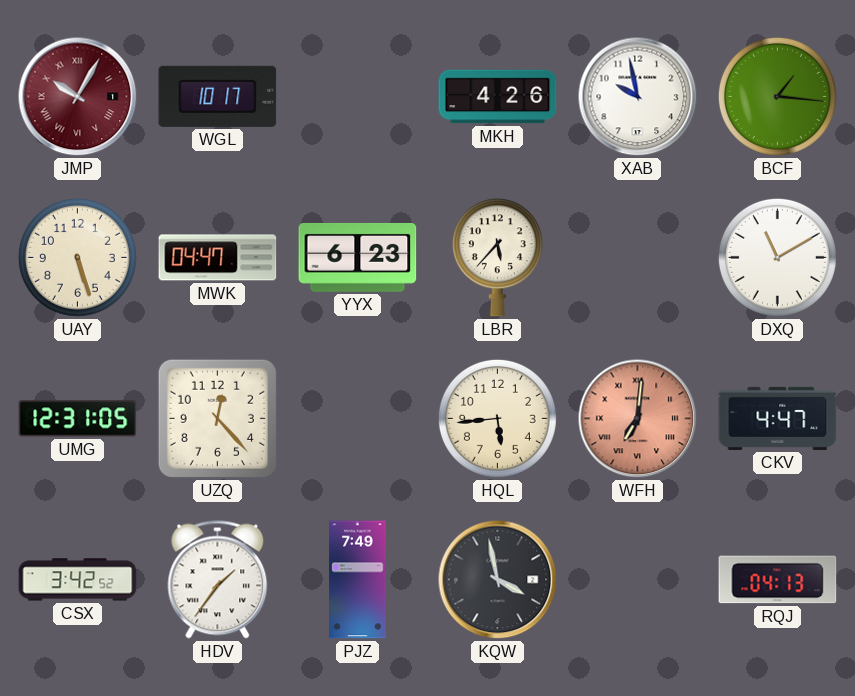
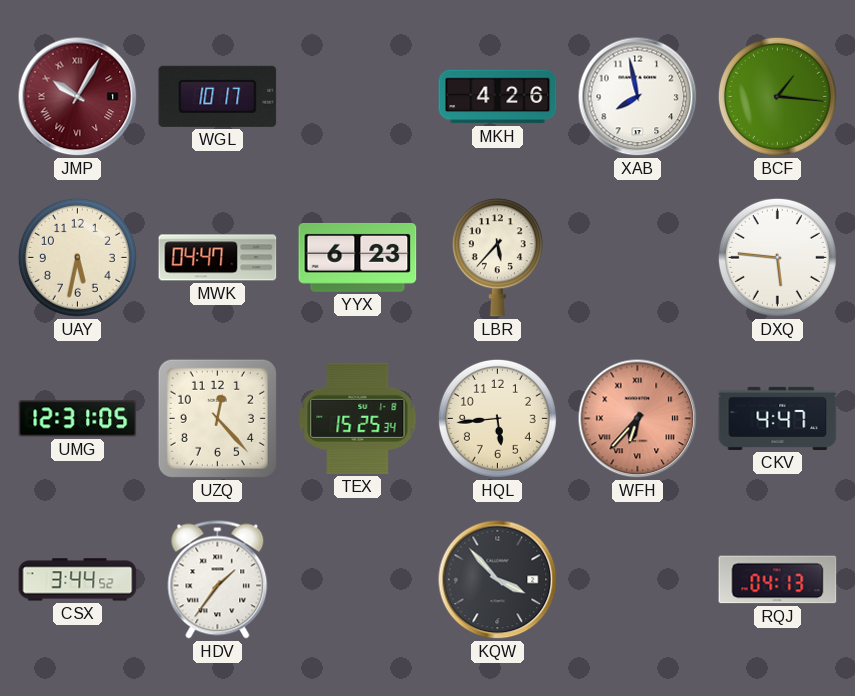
XAB: 9:58 -> 7:58 (638, 97)
UAY: 5:27 -> 5:32 (77, 257)
DXQ: 11:10 -> 5:46 (777, 257)
TEX: none -> 15:25 (358, 418)
WFH: 7:01 -> 6:37 (638, 419)
CSX: 3:42 -> 3:44 (78, 580)
PJZ: 7:49 -> none (358, 580)
KQW: 3:58 -> 3:53 (498, 580)
